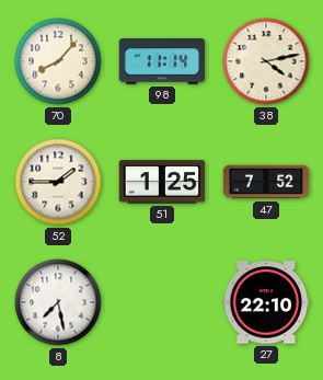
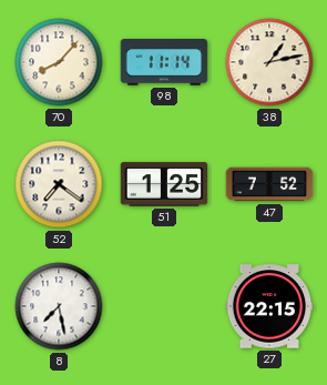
38: 4:13 -> 1:13 (269, 62)
52: 1:45 -> 7:21 (59, 184)
27: 22:10 -> 22:15 (269, 306)
